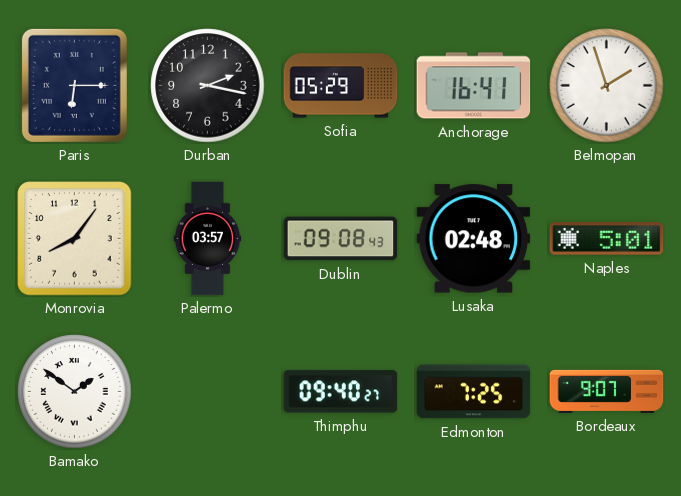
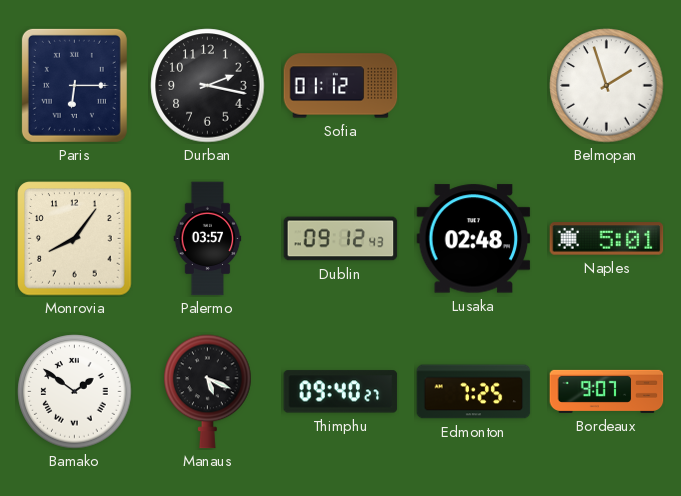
Sofia: 05:29 -> 01:12 (341, 86)
Anchorage: 16:41 -> none (474, 86)
Dublin: 09:08 -> 09:12 (341, 239)
Manaus: none -> 5:19 (208, 392)
